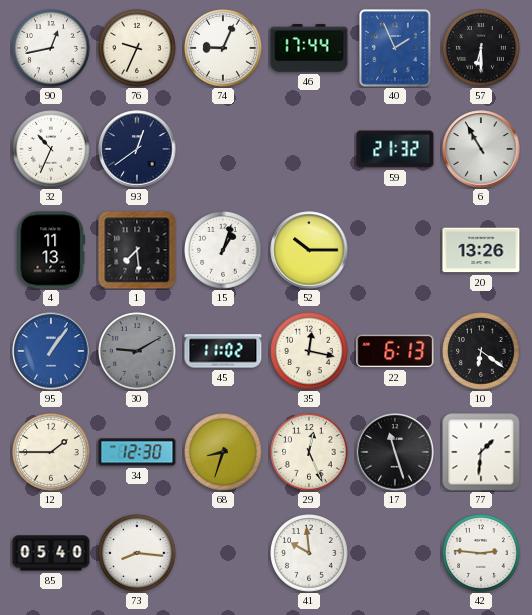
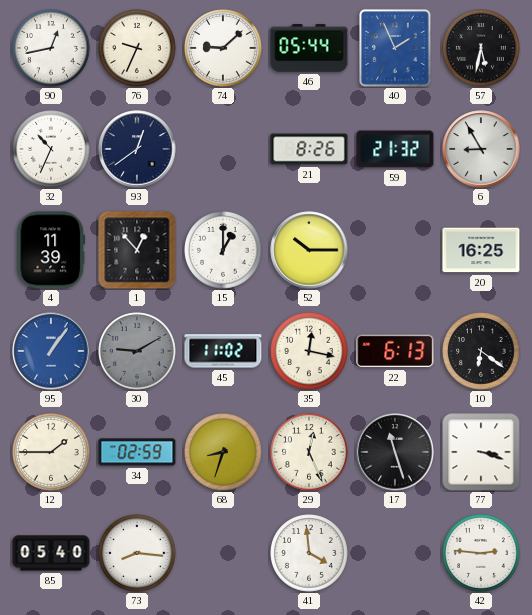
74: 9:04 -> 9:08 (223, 48)
46: 17:44 -> 05:44 (309, 48)
57: 6:30 -> 5:32 (481, 48)
21: none -> 8:26 (309, 149)
6: 10:55 -> 8:55 (481, 149)
4: 11:13 -> 11:39 (51, 250)
1: 7:29 -> 12:53 (137, 250)
15: 1:03 -> 1:00 (223, 250)
20: 13:26 -> 16:25 (481, 250)
34: 12:30 -> 02:59 (137, 452)
77: 1:31 -> 3:18 (481, 452)
41: 9:59 -> 3:59 (309, 553)
